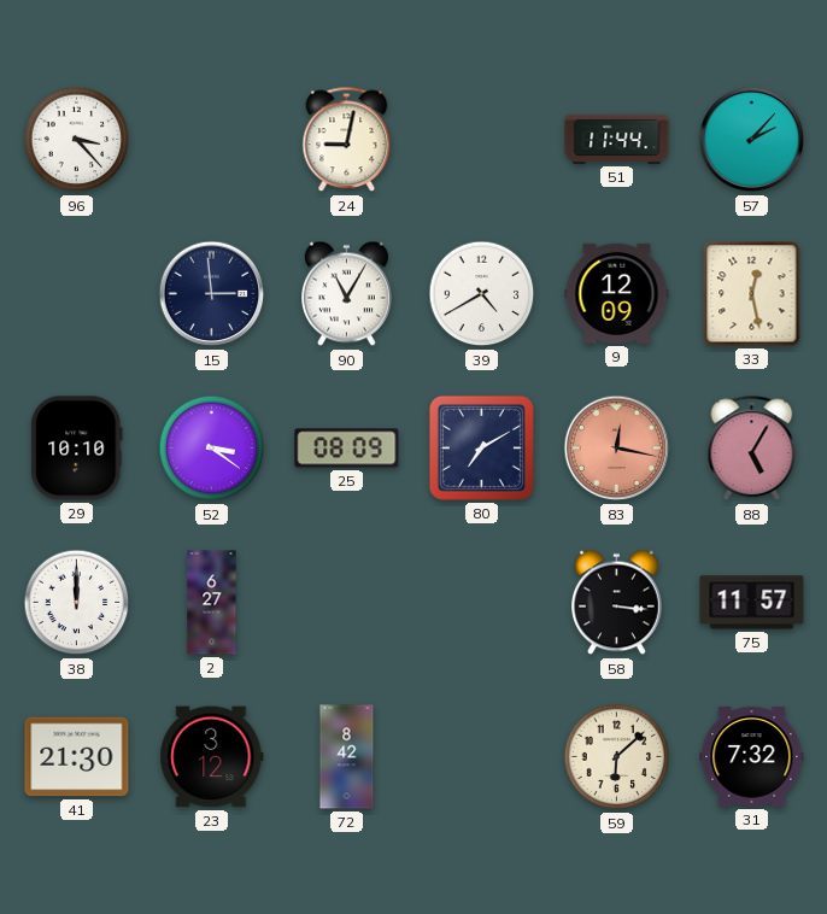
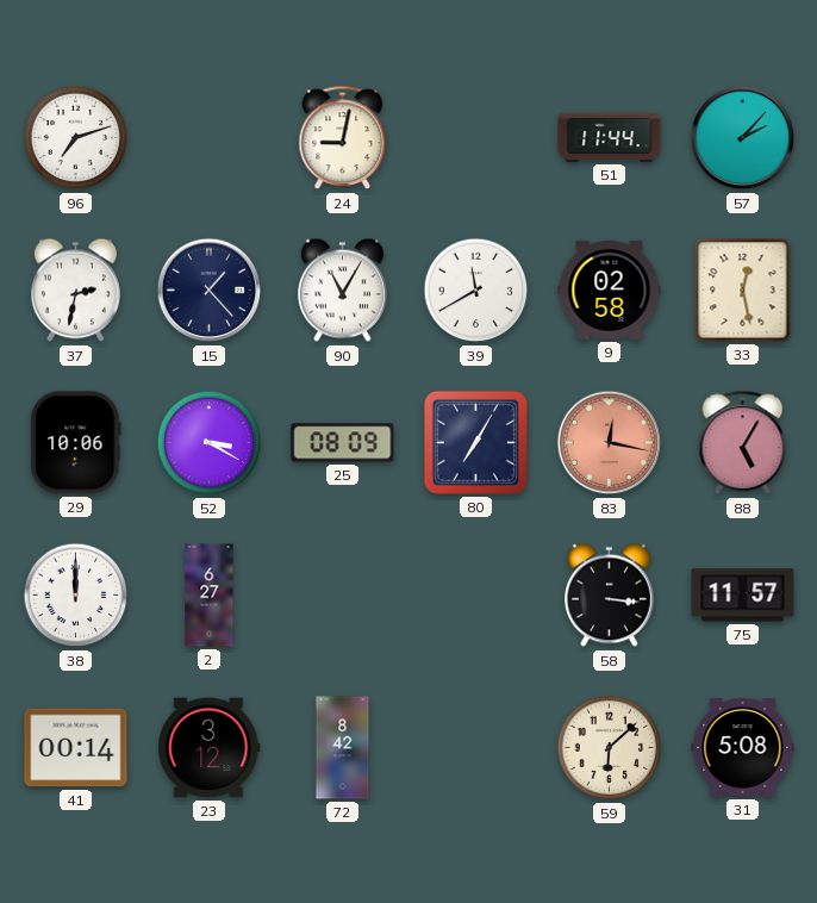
96: 3:23 -> 7:12 (76, 138)
37: none -> 2:32 (76, 291)
15: 2:59 -> 1:23 (210, 291)
39: 4:40 -> 11:40 (476, 291)
9: 12:09 -> 02:58 (610, 289)
29: 10:10 -> 10:06 (76, 443)
52: 3:21 -> 3:20 (210, 443)
80: 7:10 -> 7:05 (475, 442)
41: 21:30 -> 00:14 (76, 748)
31: 7:32 -> 5:08 (743, 748)
